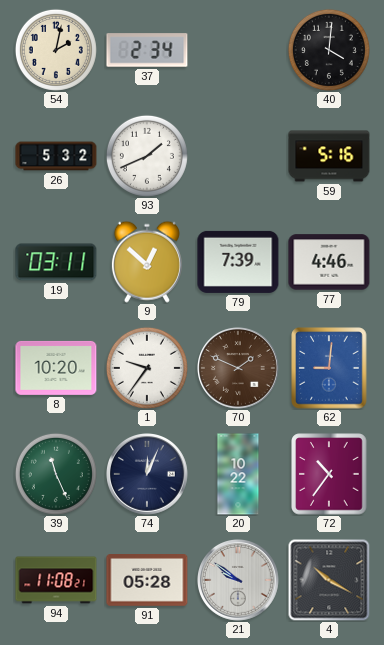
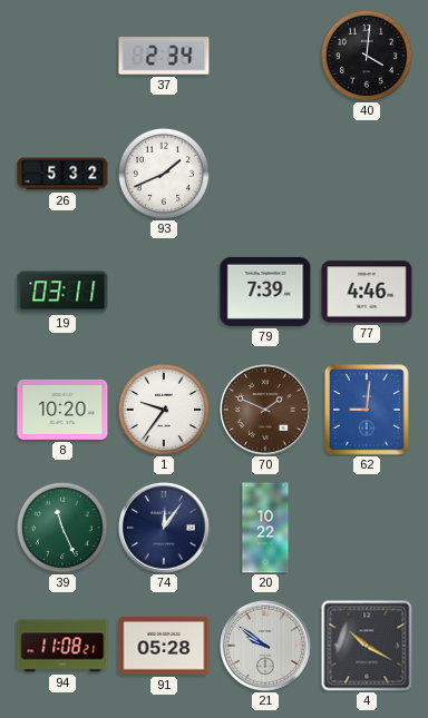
54: 2:02 -> none (56, 50)
59: 5:16 -> none (329, 156)
9: 12:52 -> none (147, 262)
74: 12:04 -> 12:06 (165, 529)
72: 10:36 -> none (329, 474)
